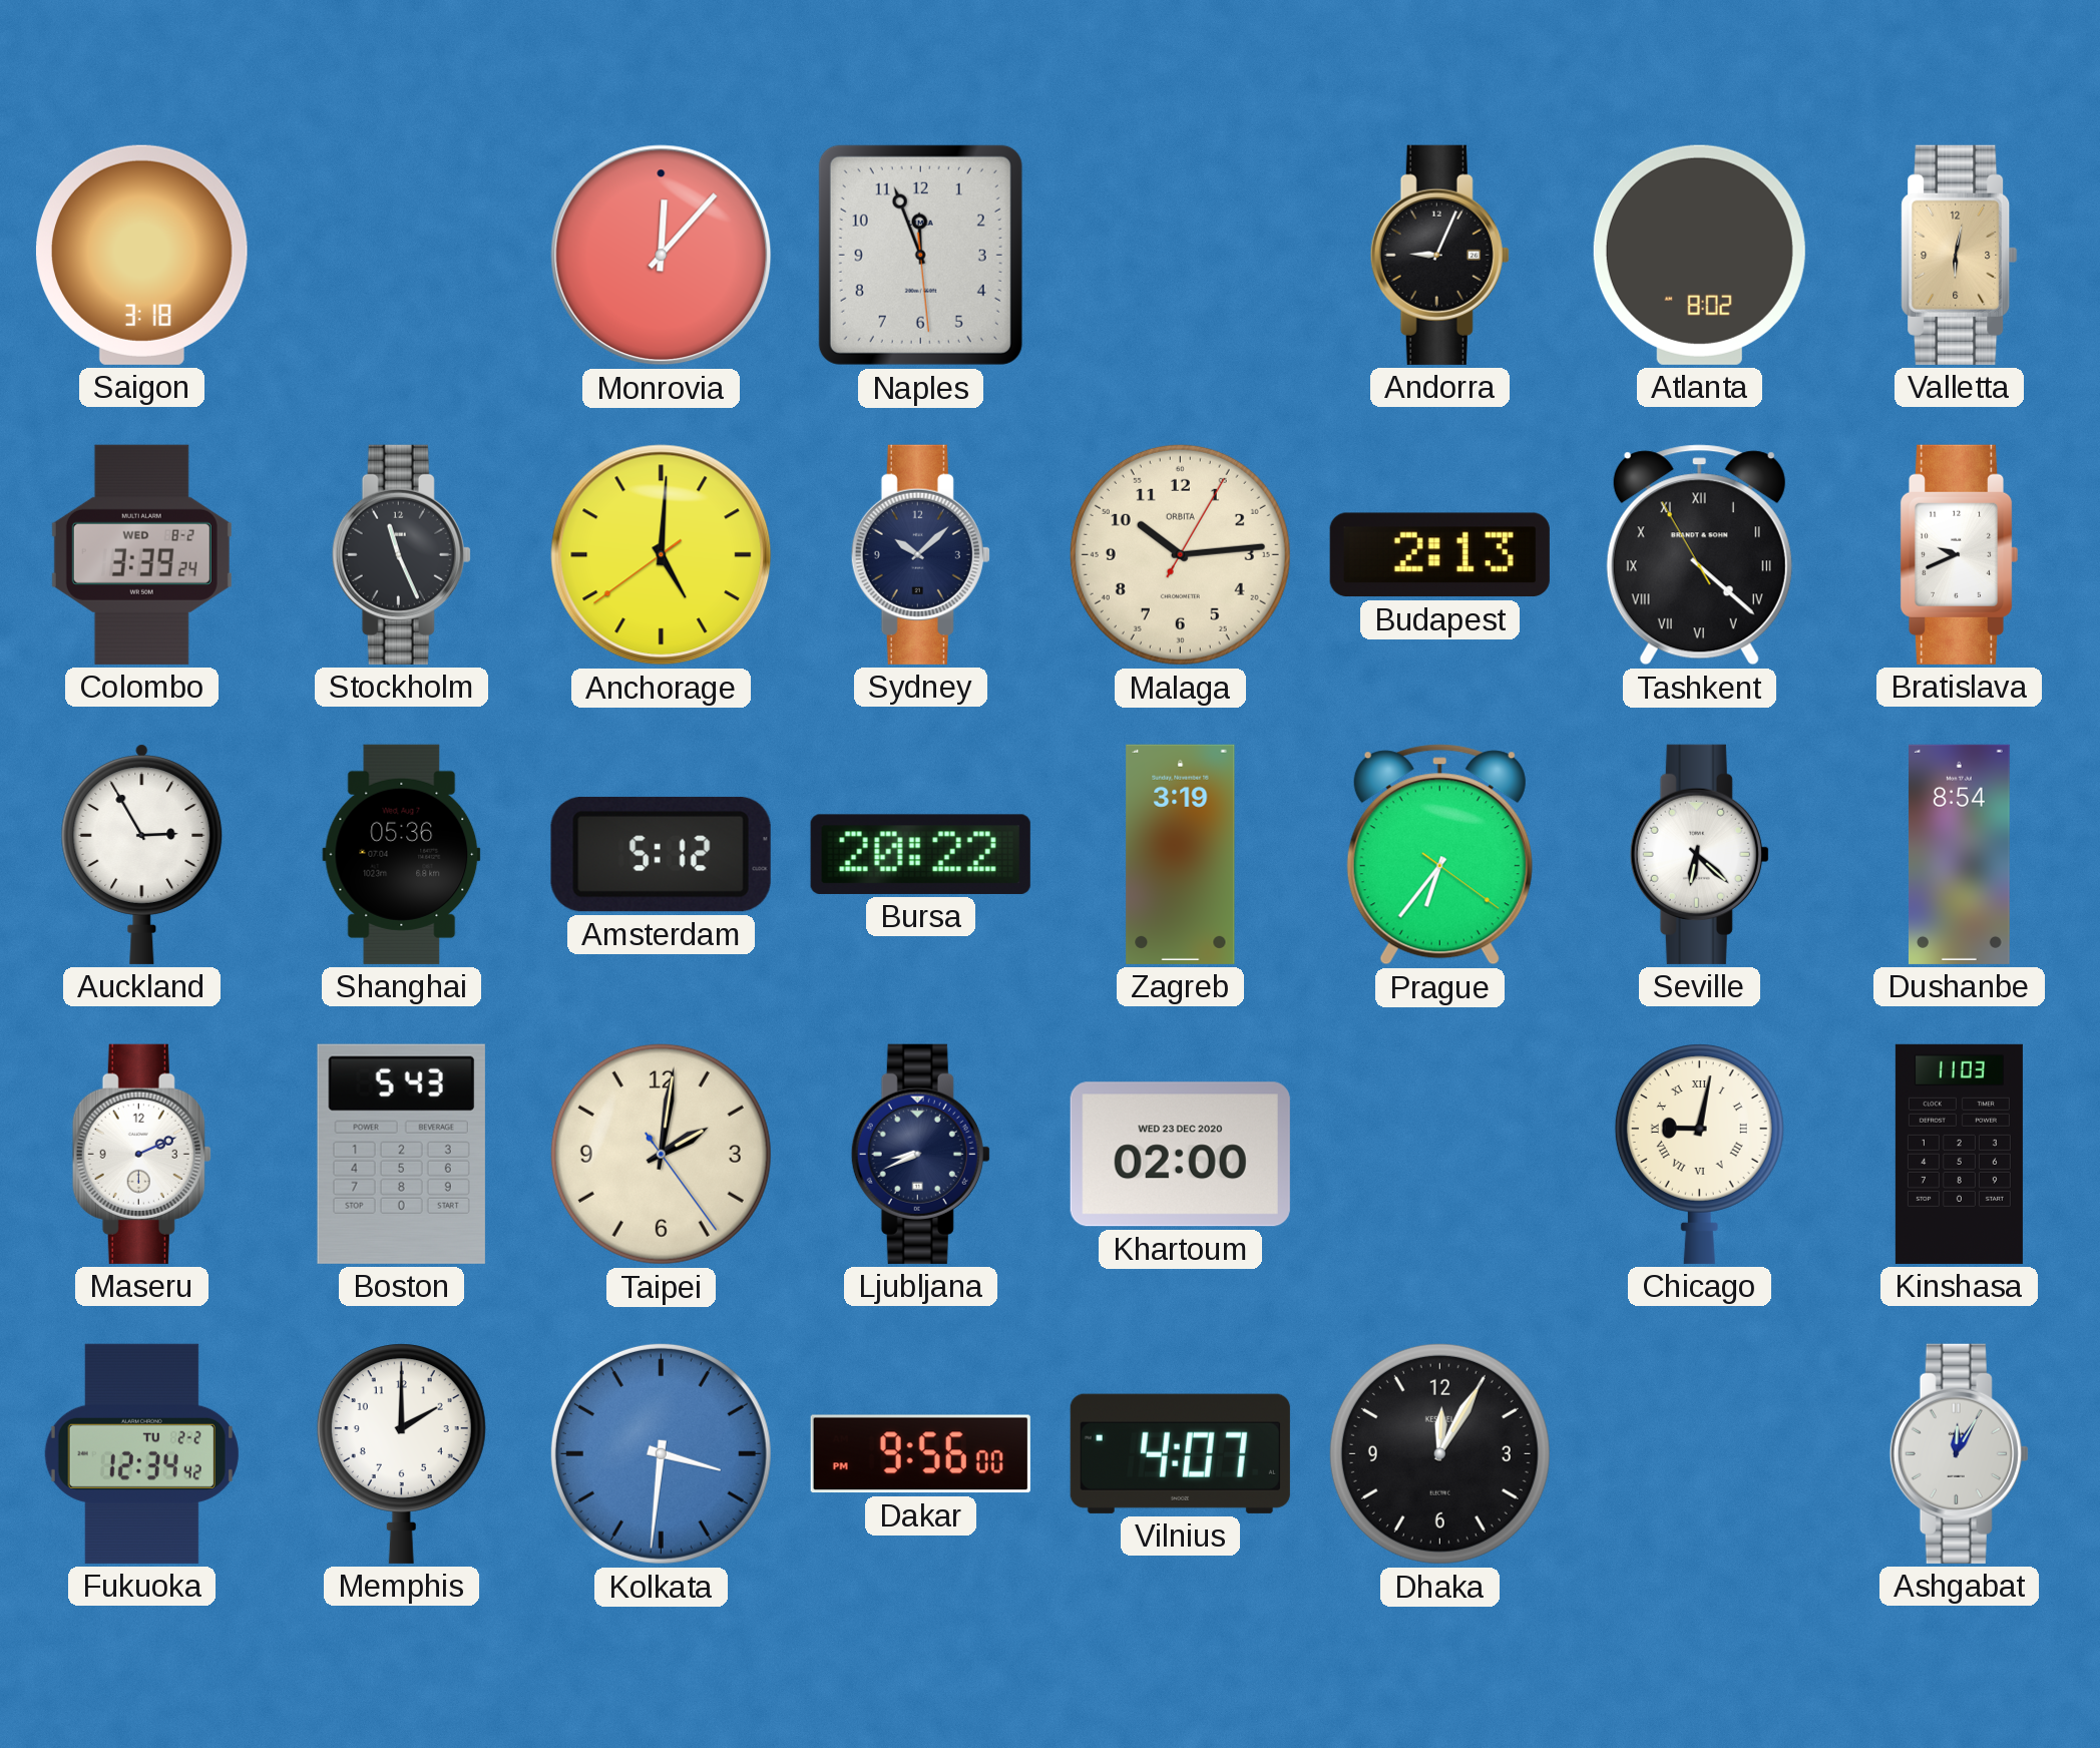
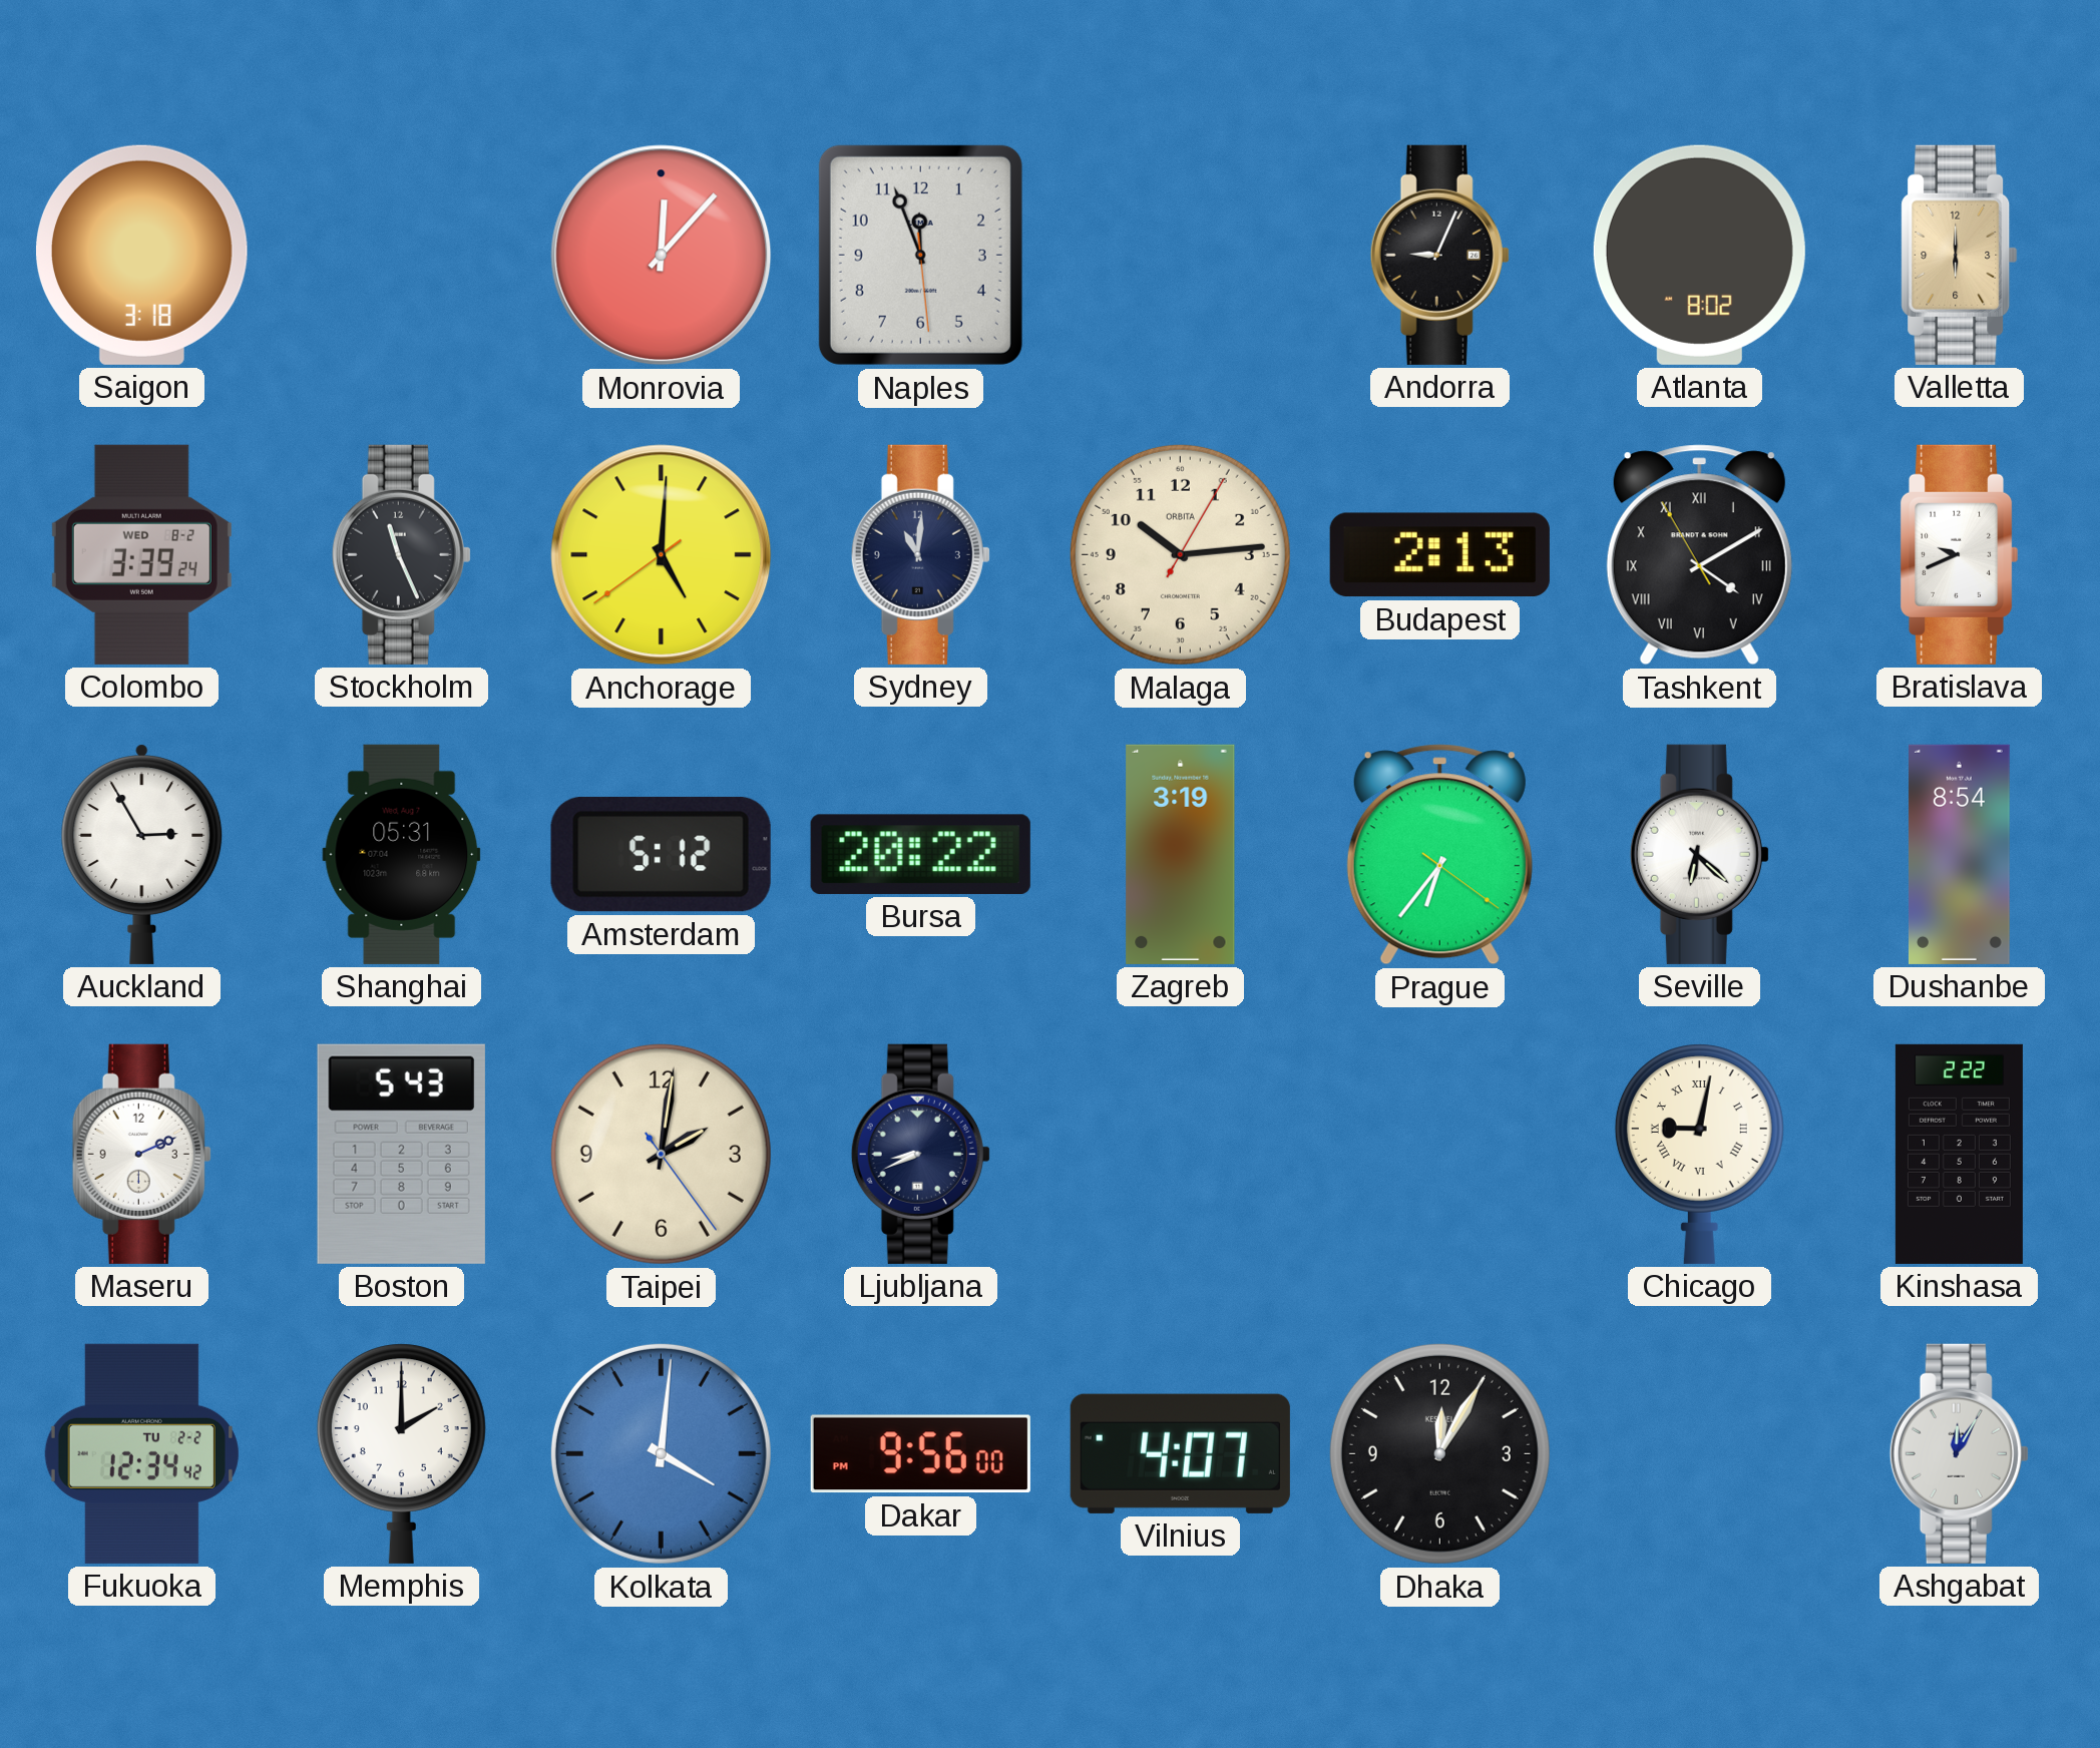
Valletta: 6:02 -> 6:00 (1960, 255)
Sydney: 10:08 -> 11:01 (920, 554)
Tashkent: 4:21 -> 4:09 (1699, 555)
Shanghai: 05:36 -> 05:31 (402, 854)
Khartoum: 02:00 -> none (1180, 1155)
Kinshasa: 11:03 -> 2:22 (1959, 1154)
Kolkata: 3:31 -> 4:01 (661, 1453)
